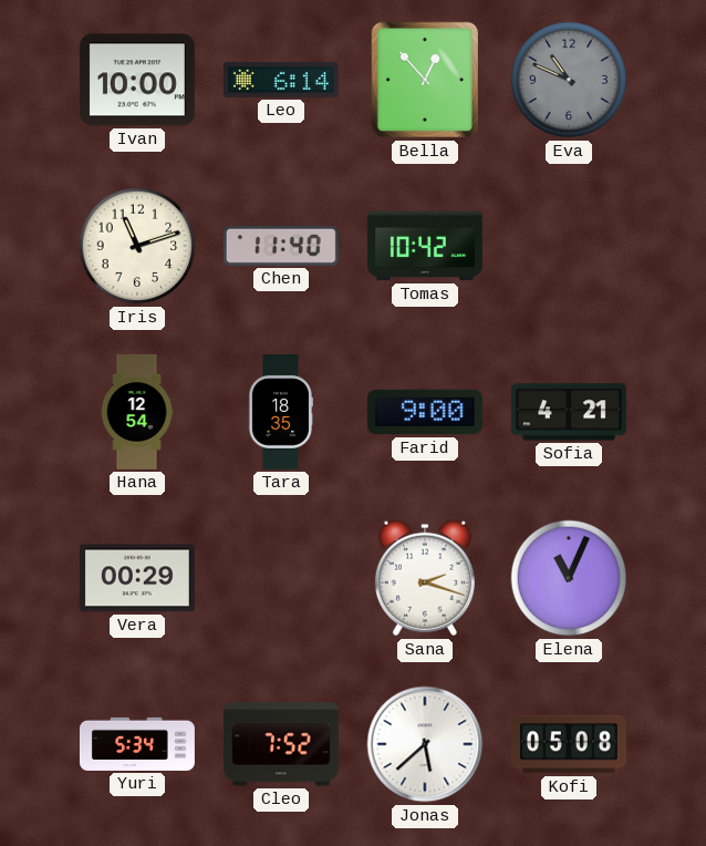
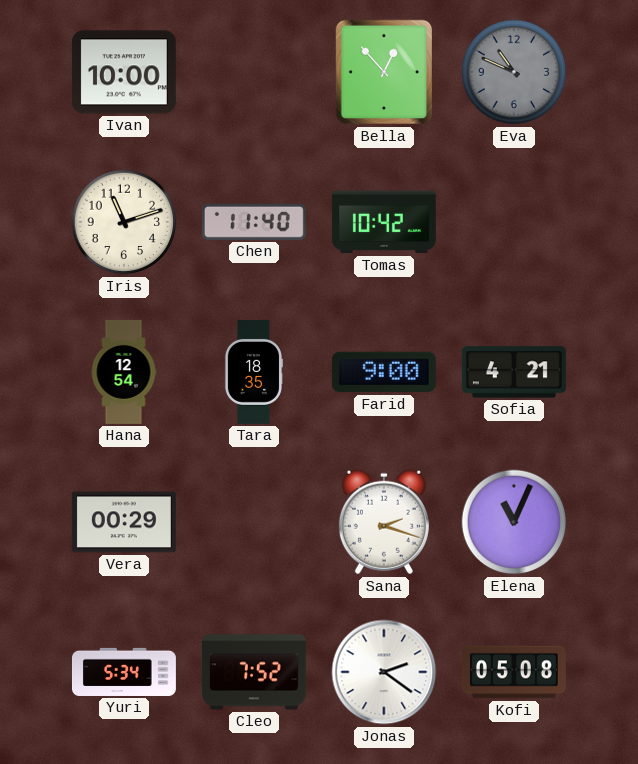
Leo: 6:14 -> none (281, 80)
Jonas: 5:38 -> 2:21 (384, 672)
